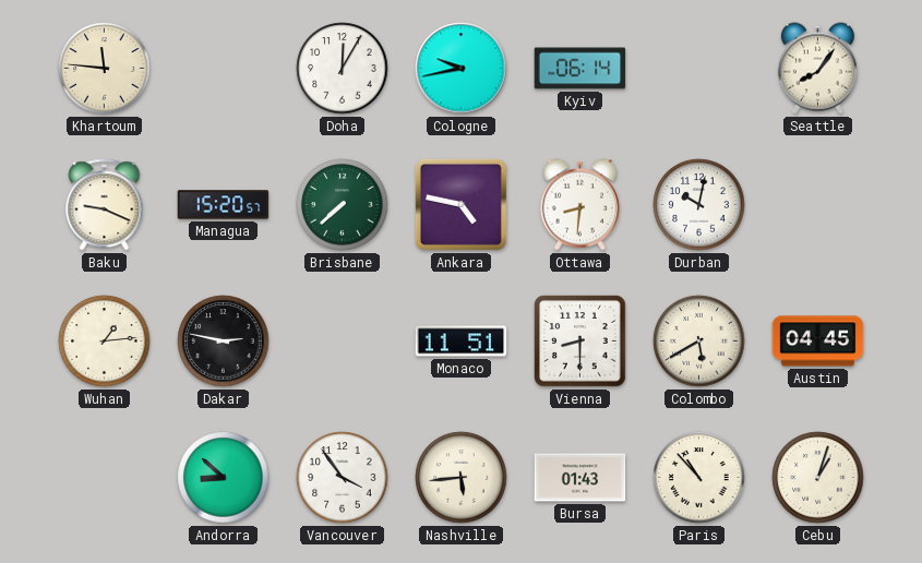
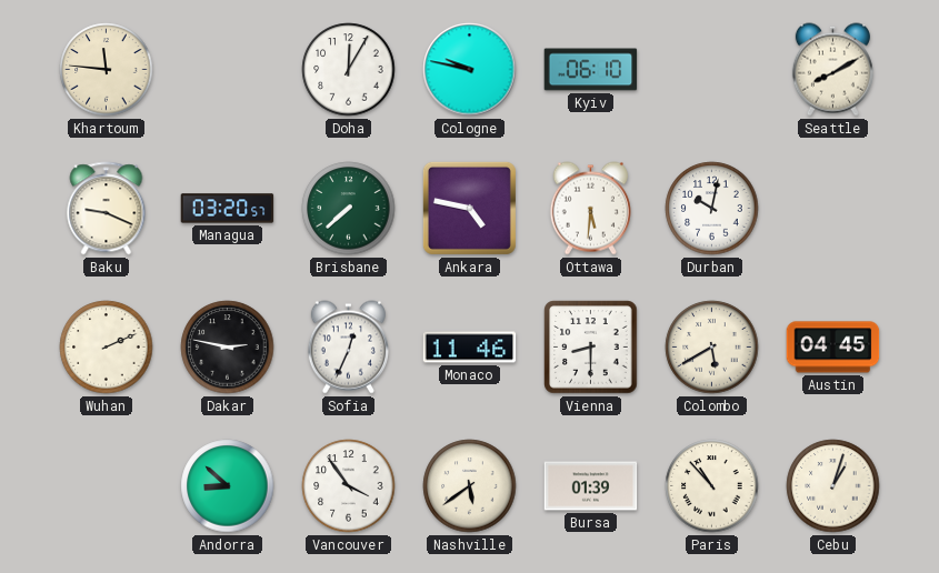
Cologne: 9:43 -> 9:47 (470, 70)
Kyiv: 06:14 -> 06:10 (591, 70)
Seattle: 8:06 -> 8:10 (832, 70)
Managua: 15:20 -> 03:20 (228, 209)
Ottawa: 8:31 -> 5:31 (590, 209)
Wuhan: 1:14 -> 2:11 (107, 348)
Sofia: none -> 12:34 (348, 348)
Monaco: 11:51 -> 11:46 (470, 348)
Nashville: 5:44 -> 5:39 (470, 486)
Bursa: 01:43 -> 01:39 (591, 486)
